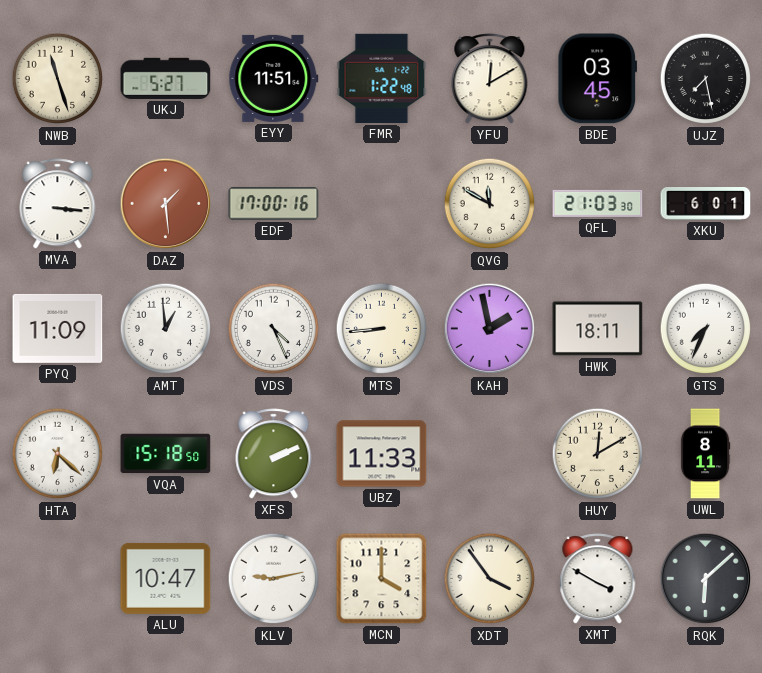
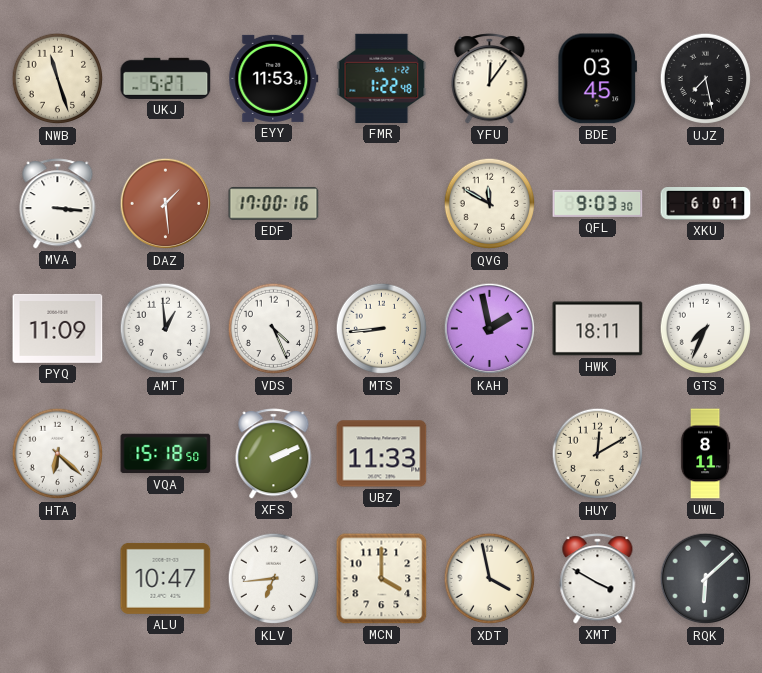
EYY: 11:51 -> 11:53 (274, 78)
YFU: 12:10 -> 12:06 (490, 79)
QFL: 21:03 -> 9:03 (598, 203)
KLV: 9:13 -> 6:44 (274, 579)
XDT: 3:54 -> 3:58 (490, 579)
